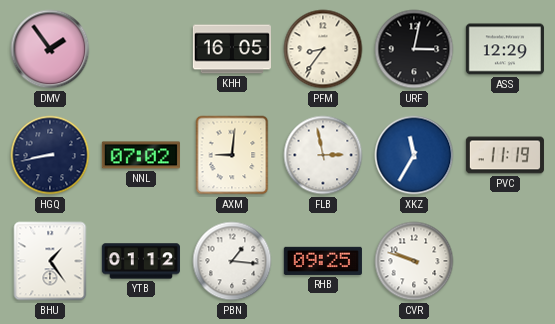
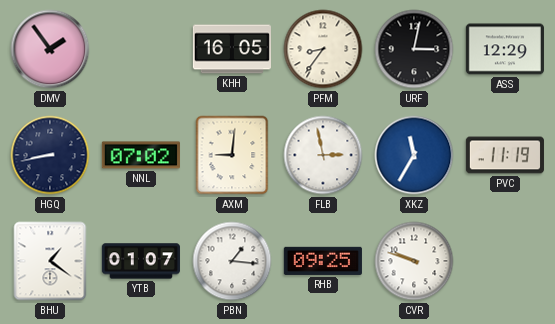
BHU: 1:24 -> 1:21 (50, 261)
YTB: 01:12 -> 01:07 (141, 261)
